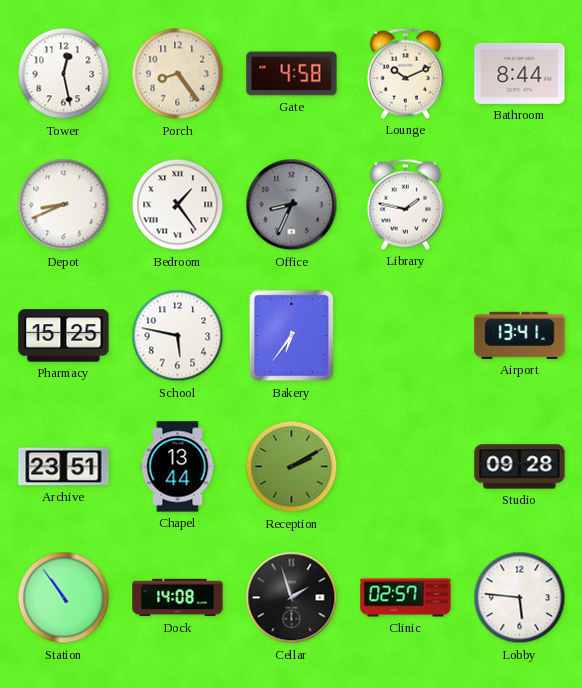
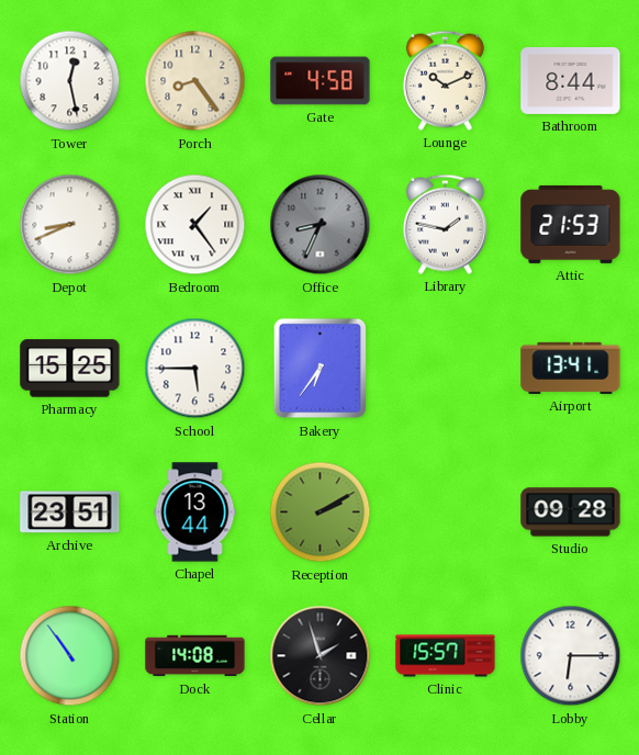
Attic: none -> 21:53 (571, 224)
School: 5:47 -> 5:45 (195, 369)
Clinic: 02:57 -> 15:57 (446, 656)
Lobby: 5:46 -> 6:15 (571, 656)
